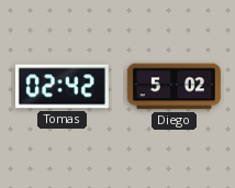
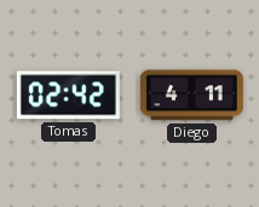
Diego: 5:02 -> 4:11 (191, 96)
